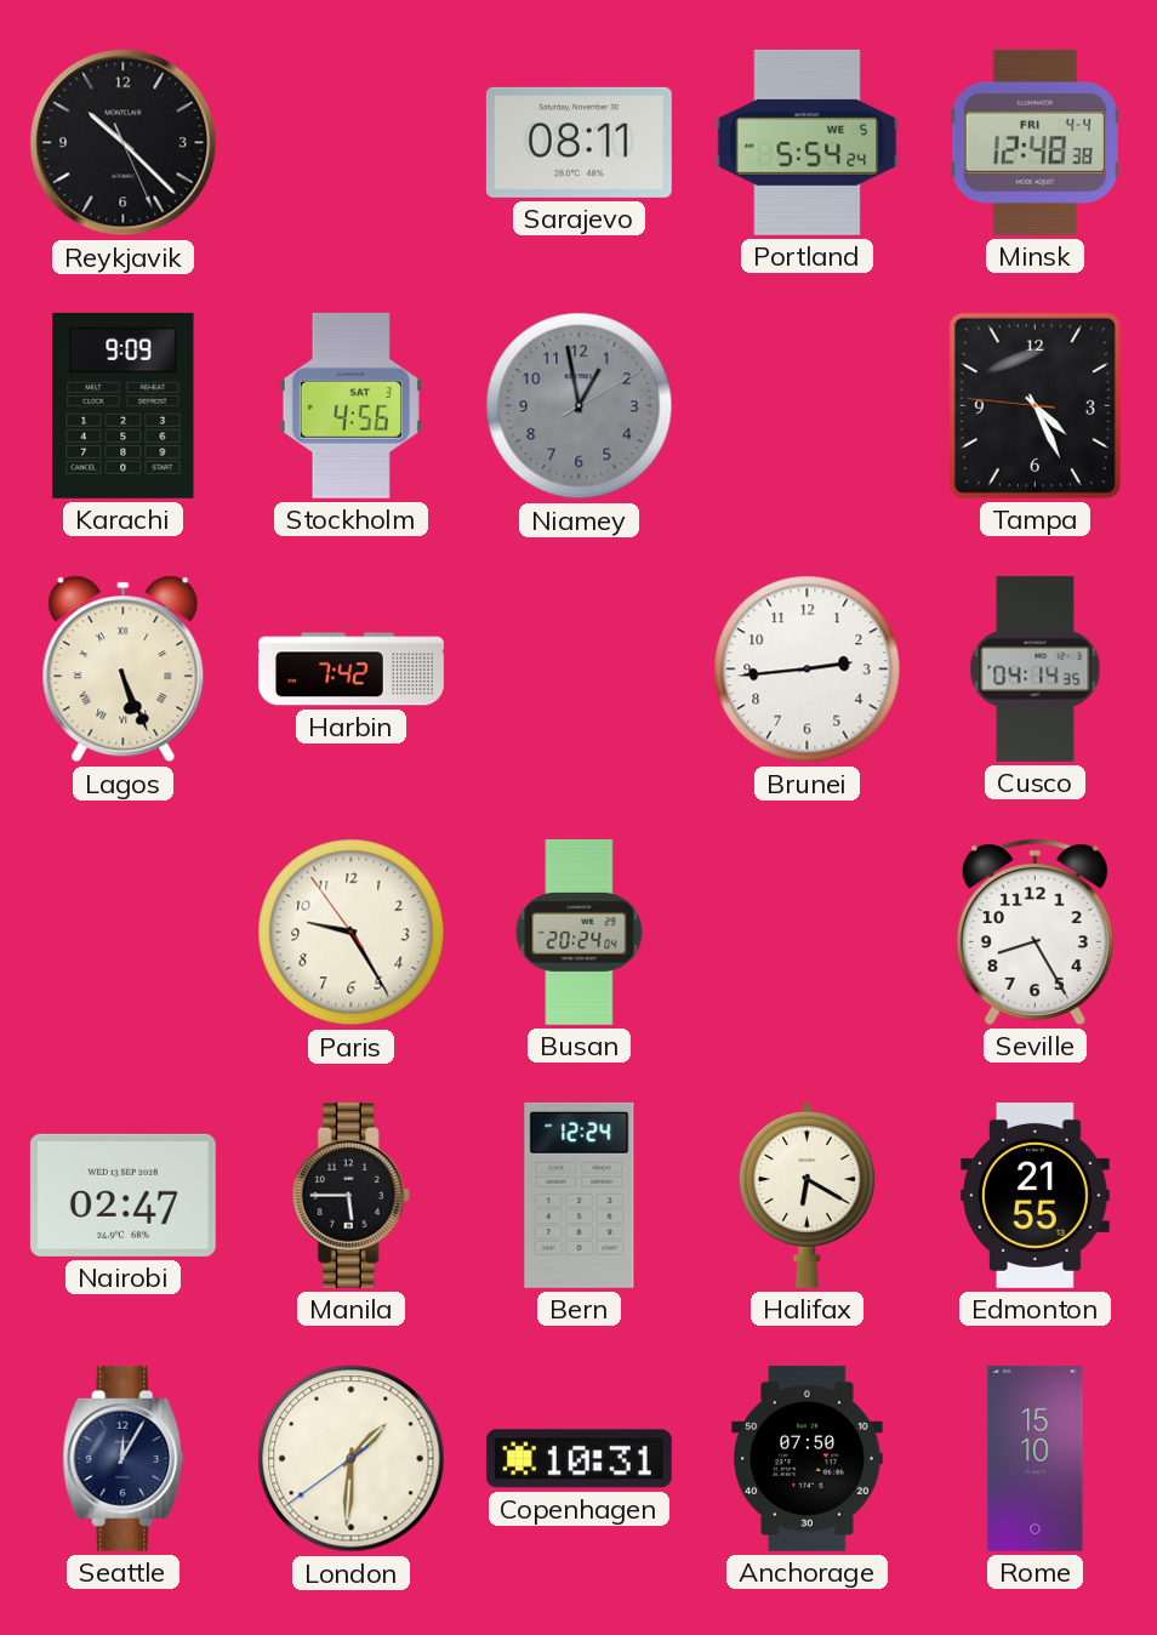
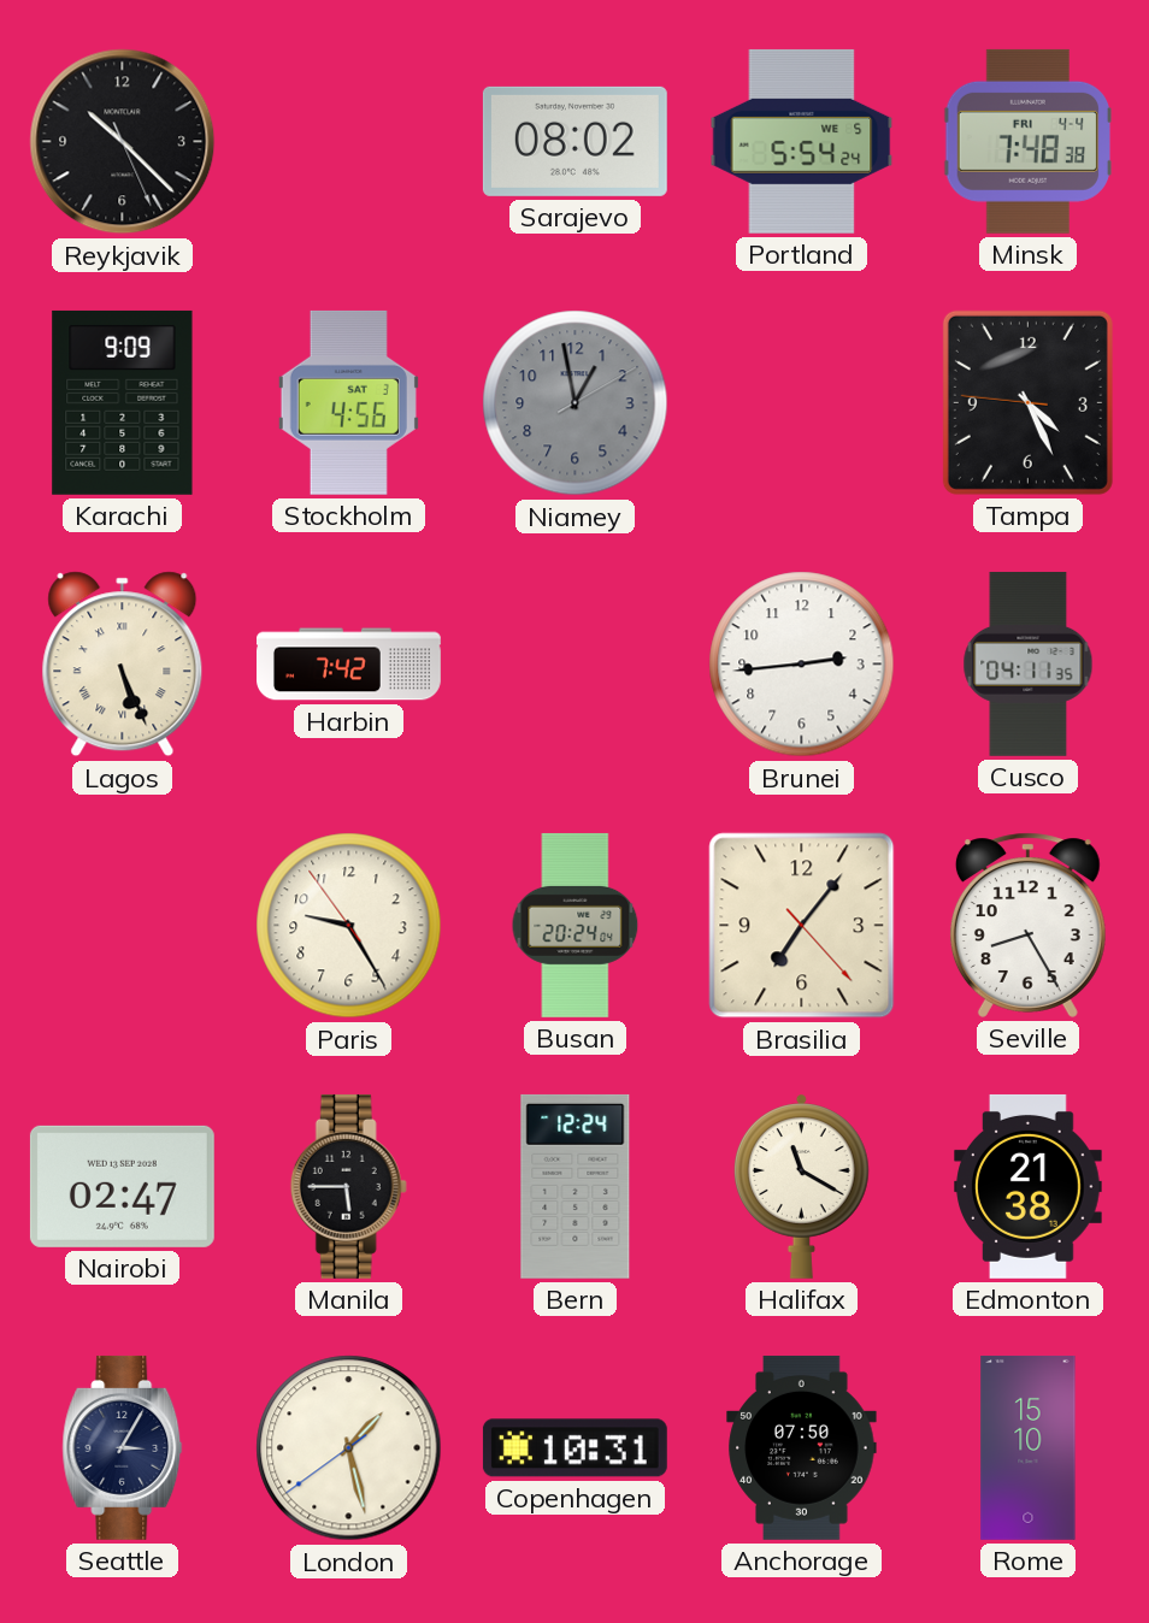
Sarajevo: 08:11 -> 08:02 (574, 141)
Minsk: 12:48 -> 7:48 (1027, 141)
Cusco: 04:14 -> 04:11 (1029, 663)
Brasilia: none -> 7:06 (802, 926)
Halifax: 6:20 -> 11:20 (802, 1186)
Edmonton: 21:55 -> 21:38 (1029, 1186)
Seattle: 12:05 -> 3:05 (123, 1447)
London: 1:30 -> 1:27 (349, 1448)
